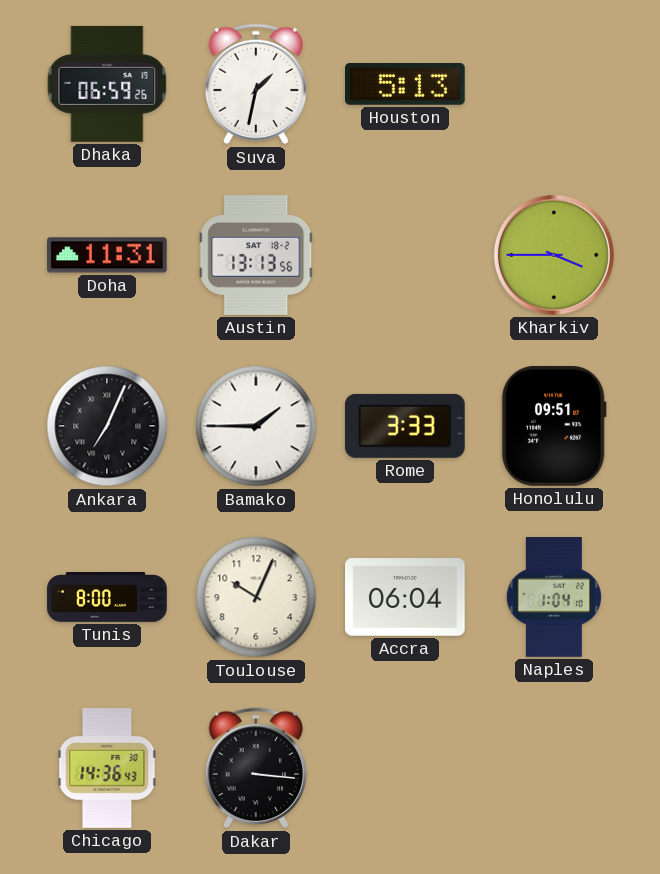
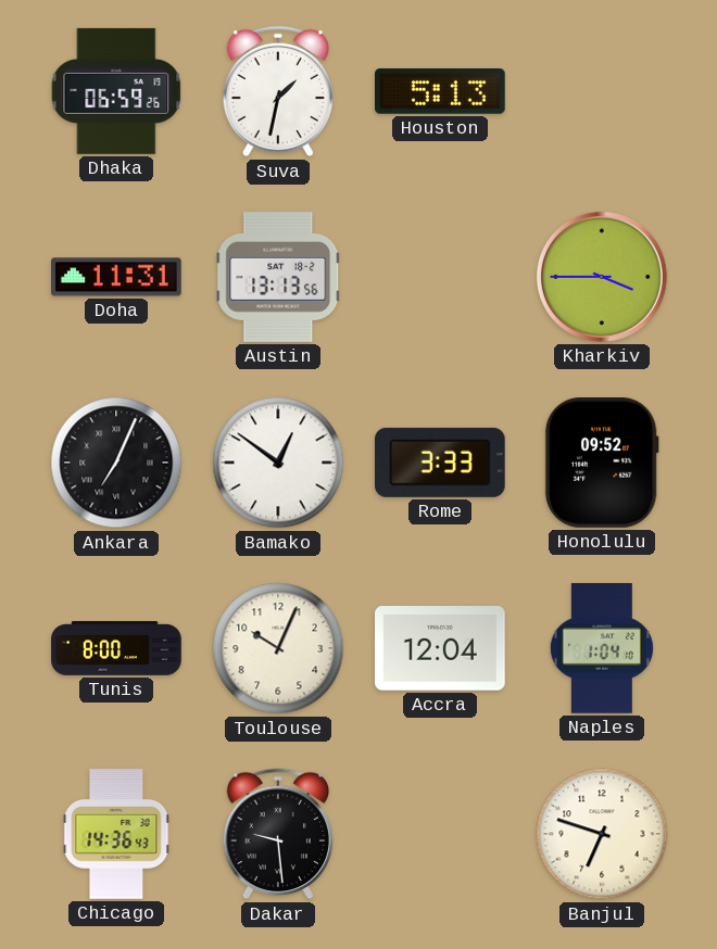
Bamako: 1:45 -> 12:51 (278, 463)
Honolulu: 09:51 -> 09:52 (602, 464)
Accra: 06:04 -> 12:04 (441, 649)
Dakar: 3:16 -> 9:29 (278, 834)
Banjul: none -> 6:48 (602, 834)
